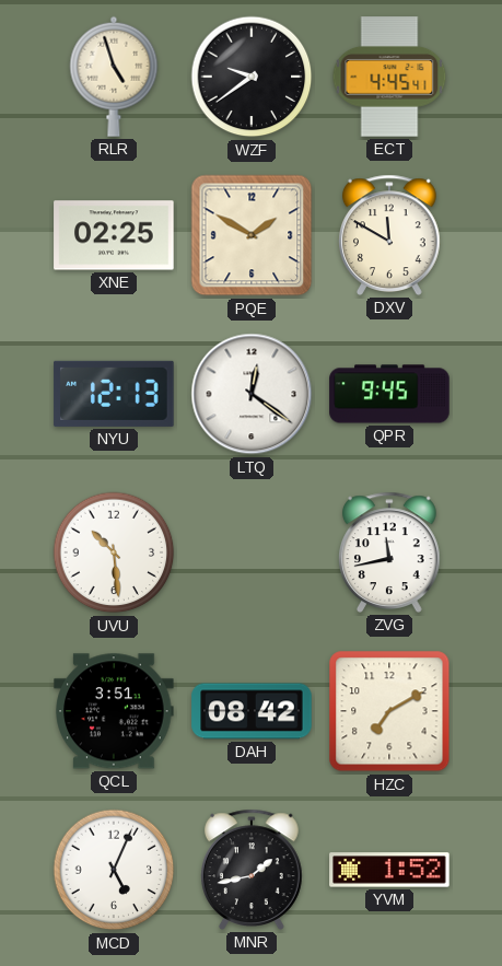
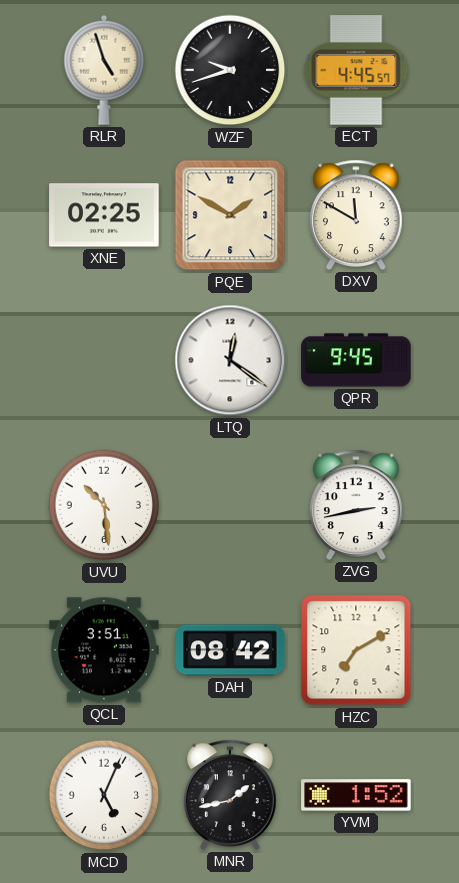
WZF: 9:39 -> 9:42 (230, 70)
ECT: 4:45:41 -> 4:45:57 (356, 70)
NYU: 12:13 -> none (114, 394)
ZVG: 11:43 -> 2:43 (357, 505)
